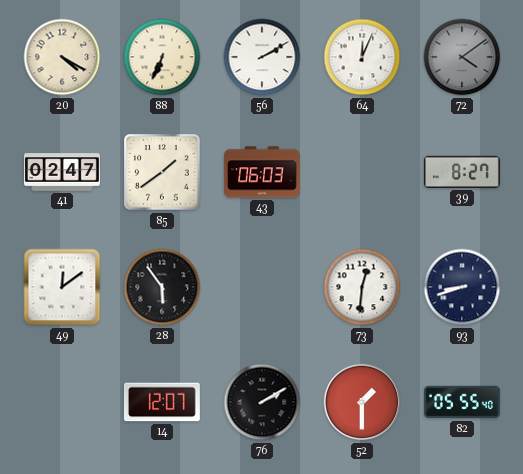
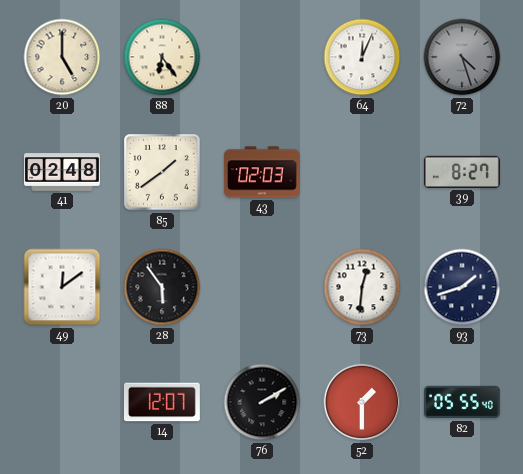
20: 4:20 -> 5:00 (62, 57)
88: 6:34 -> 6:24 (162, 57)
56: 2:10 -> none (262, 57)
72: 4:09 -> 4:27 (462, 57)
41: 02:47 -> 02:48 (63, 172)
43: 06:03 -> 02:03 (262, 172)
93: 8:42 -> 1:42 (462, 287)
